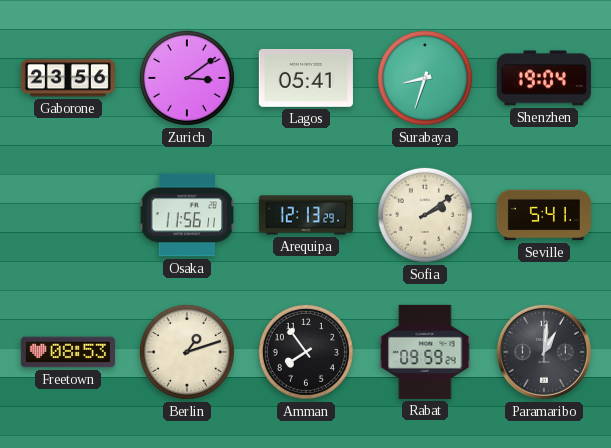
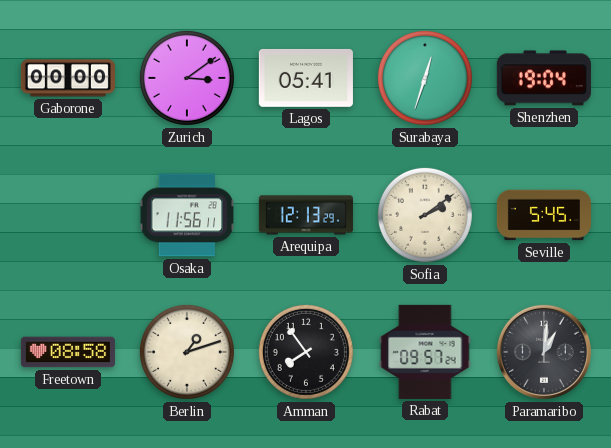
Gaborone: 23:56 -> 00:00 (68, 78)
Surabaya: 8:33 -> 12:33 (425, 78)
Seville: 5:41 -> 5:45 (544, 215)
Freetown: 08:53 -> 08:58 (68, 352)
Rabat: 09:59 -> 09:57 (425, 352)
